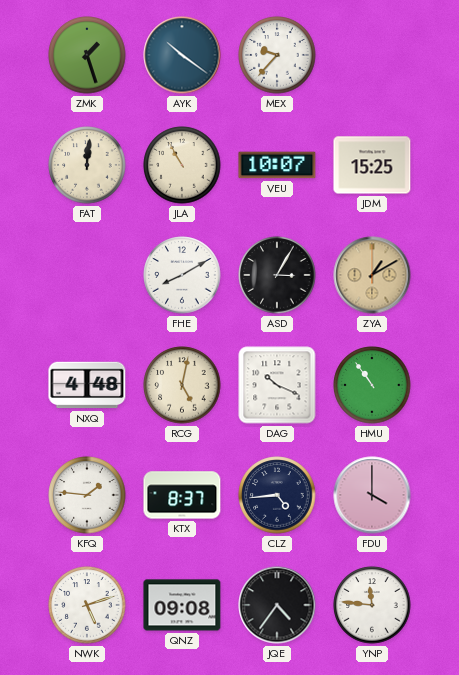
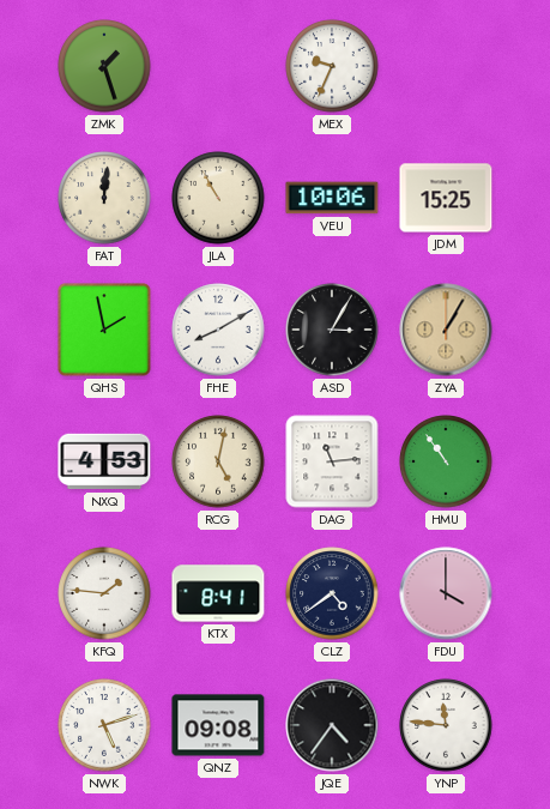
AYK: 10:21 -> none (182, 55)
MEX: 9:37 -> 9:34 (332, 66)
VEU: 10:07 -> 10:06 (332, 198)
QHS: none -> 1:58 (104, 330)
ZYA: 1:10 -> 1:05 (446, 330)
NXQ: 4:48 -> 4:53 (104, 461)
DAG: 10:19 -> 11:14 (332, 461)
KTX: 8:37 -> 8:41 (218, 593)
CLZ: 4:44 -> 4:39 (332, 593)
